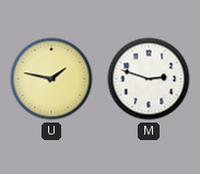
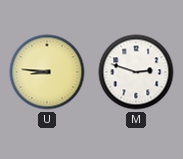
U: 1:47 -> 8:46 (47, 72)
